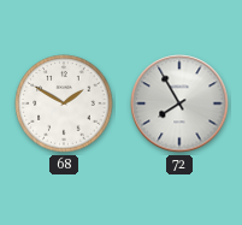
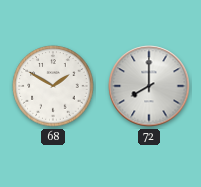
72: 7:55 -> 8:00 (149, 86)
